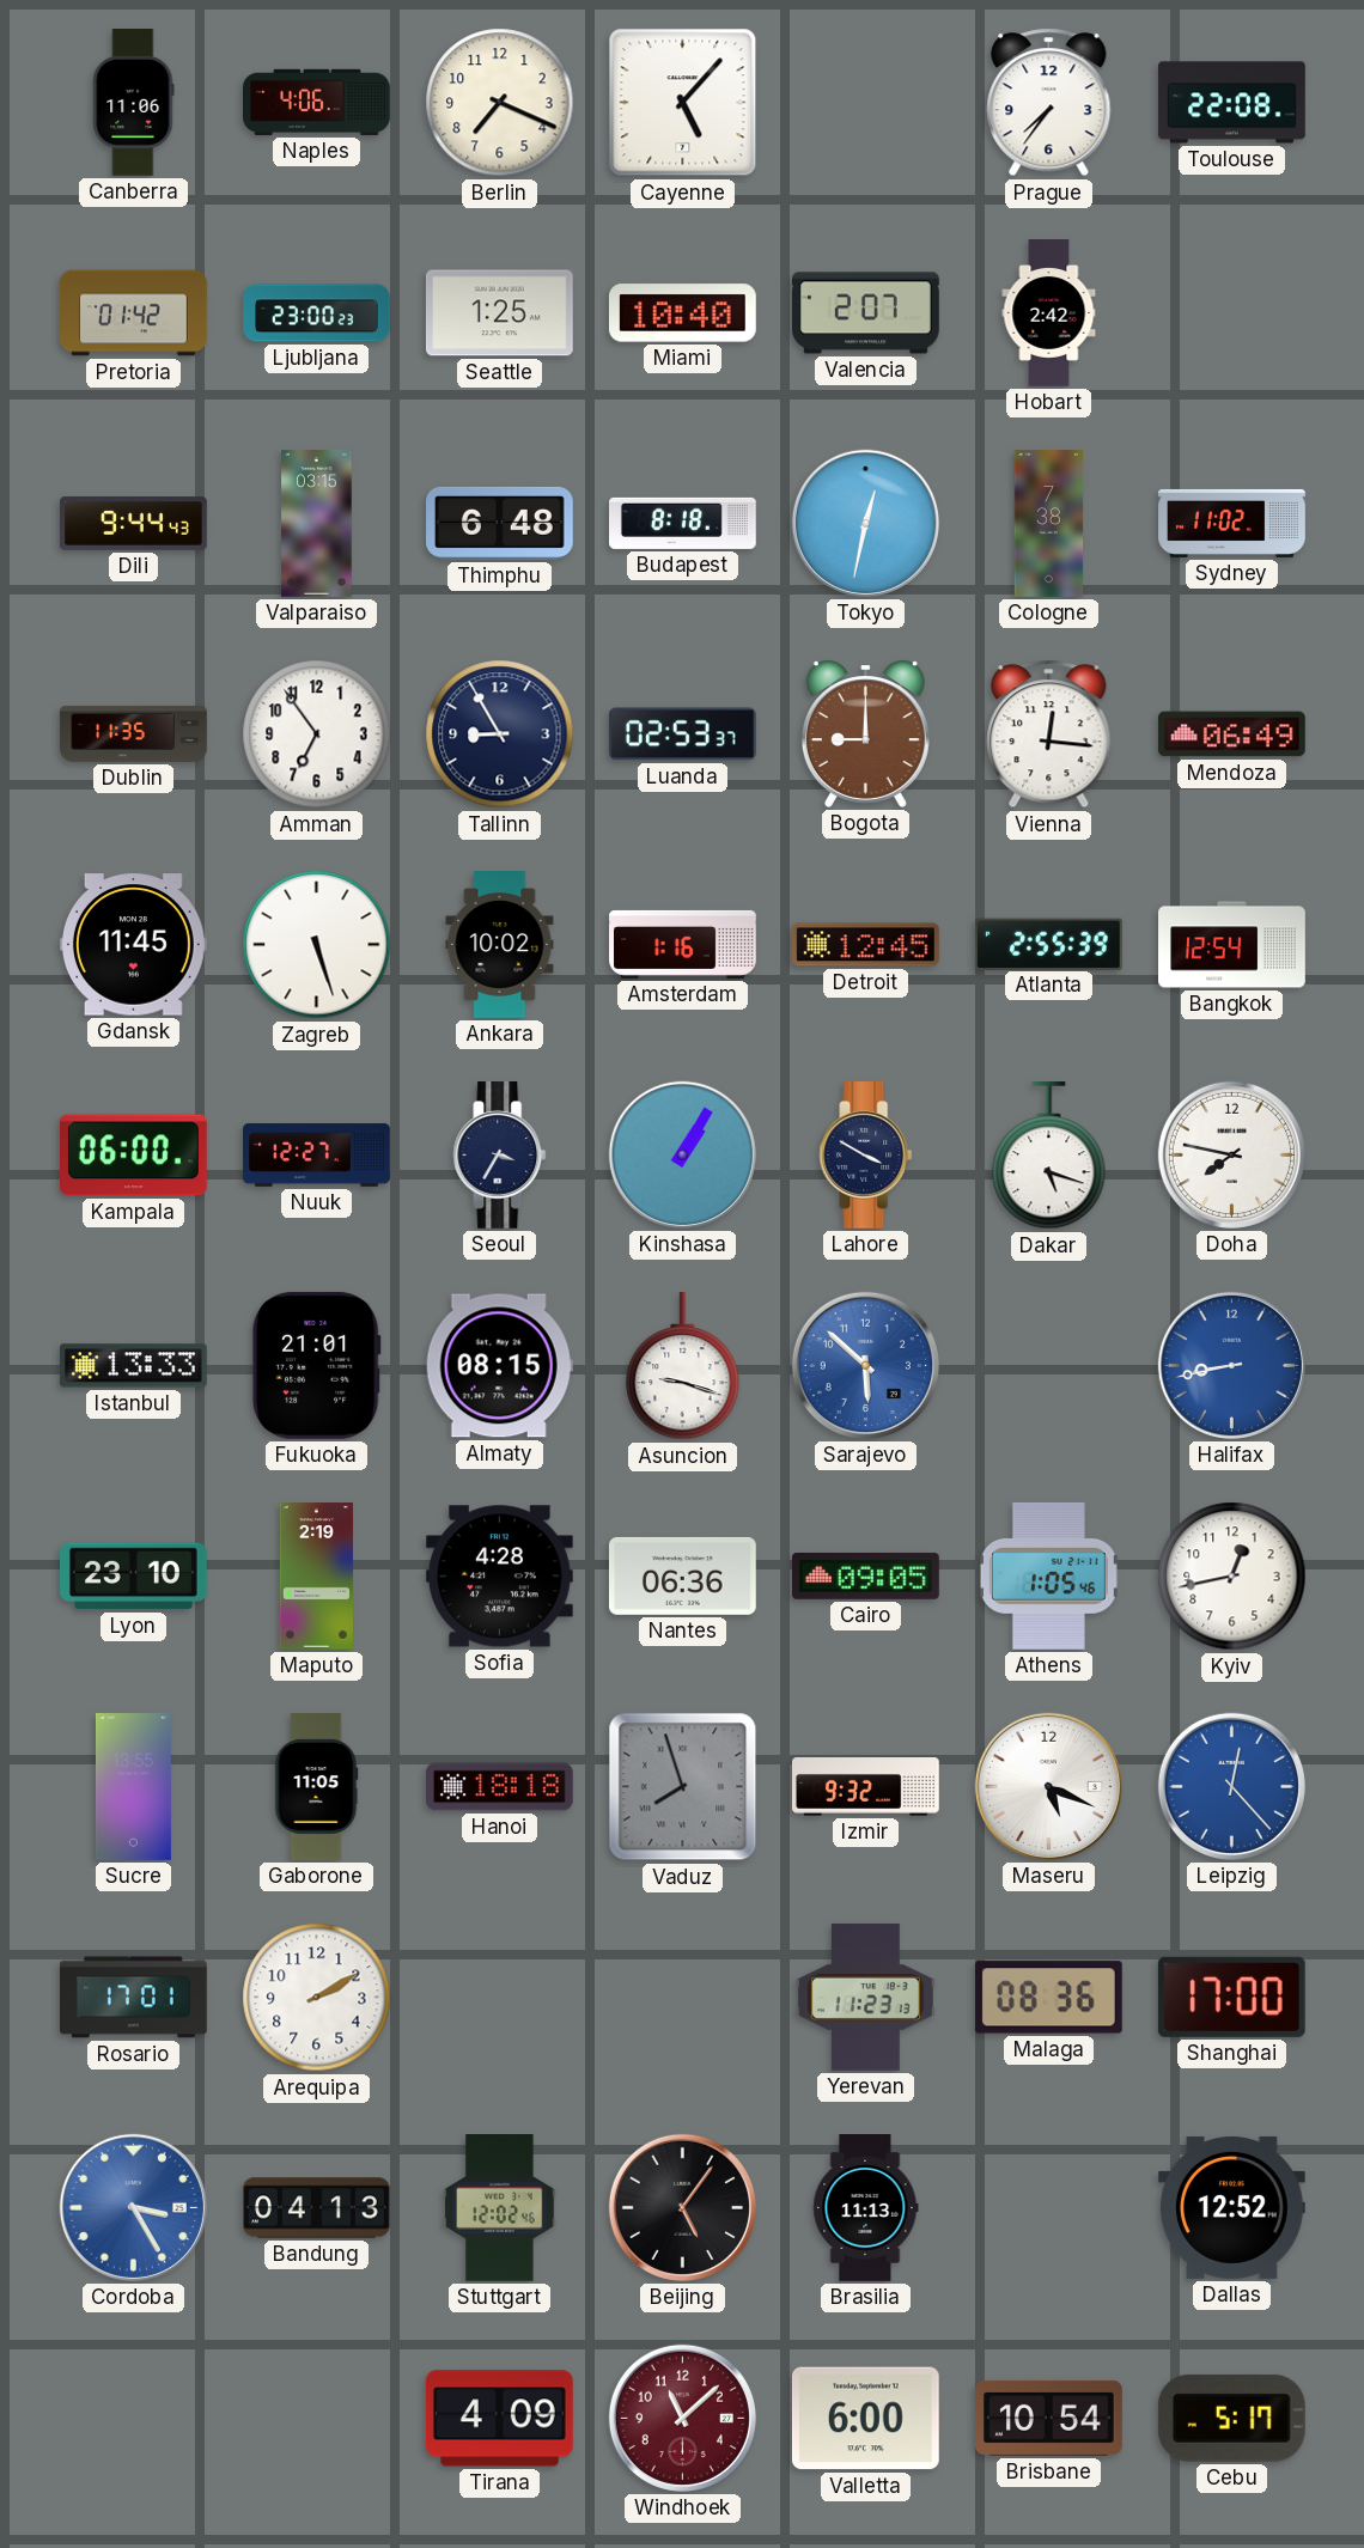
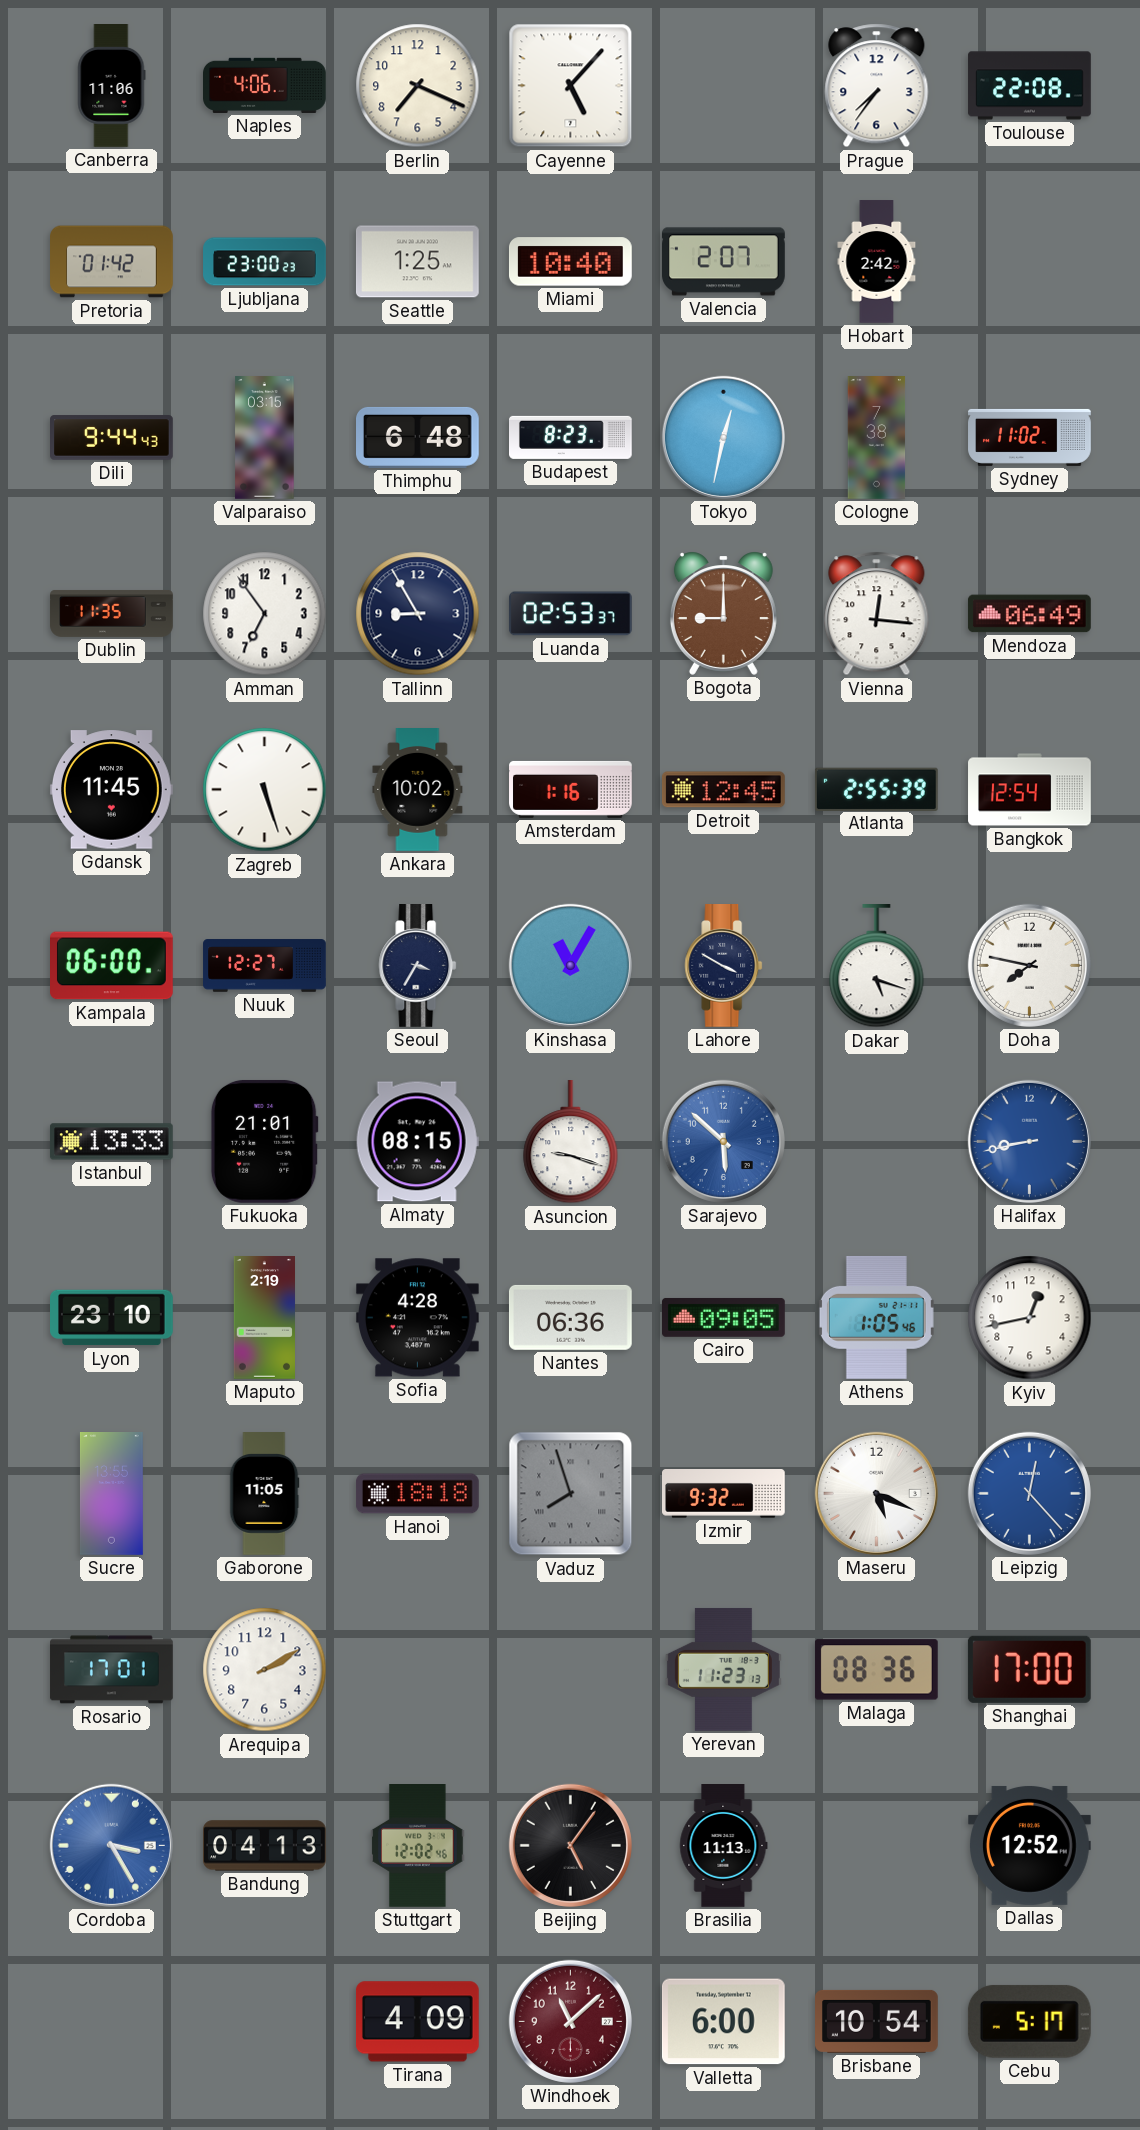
Budapest: 8:18 -> 8:23 (571, 437)
Kinshasa: 1:05 -> 11:05 (570, 965)
